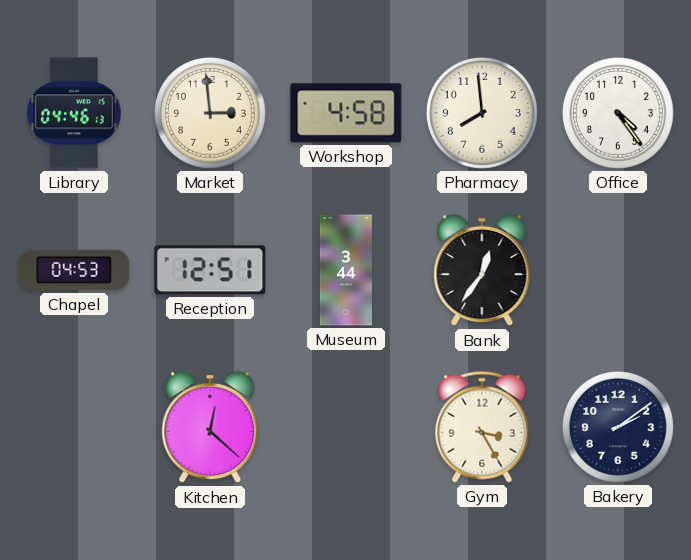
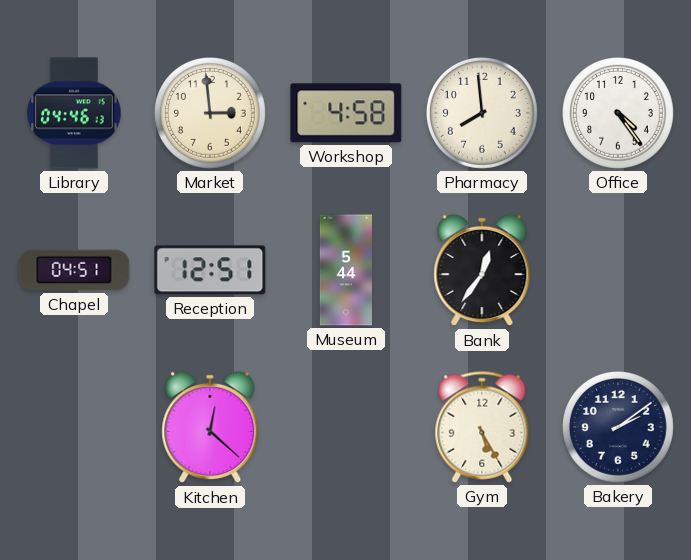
Chapel: 04:53 -> 04:51 (74, 270)
Museum: 3:44 -> 5:44 (345, 270)
Gym: 3:25 -> 5:25 (482, 427)
